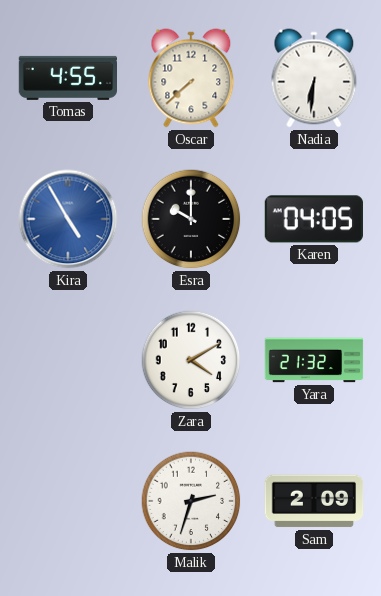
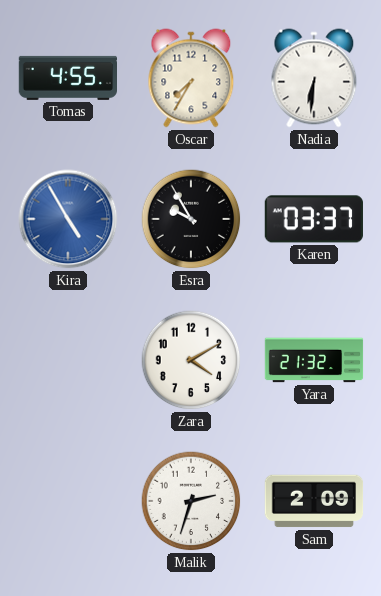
Oscar: 7:38 -> 7:35 (191, 78)
Esra: 10:00 -> 9:55 (191, 219)
Karen: 04:05 -> 03:37 (314, 219)
